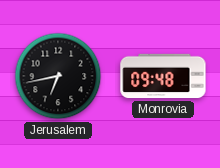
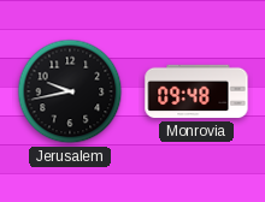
Jerusalem: 6:43 -> 9:43 (70, 91)
